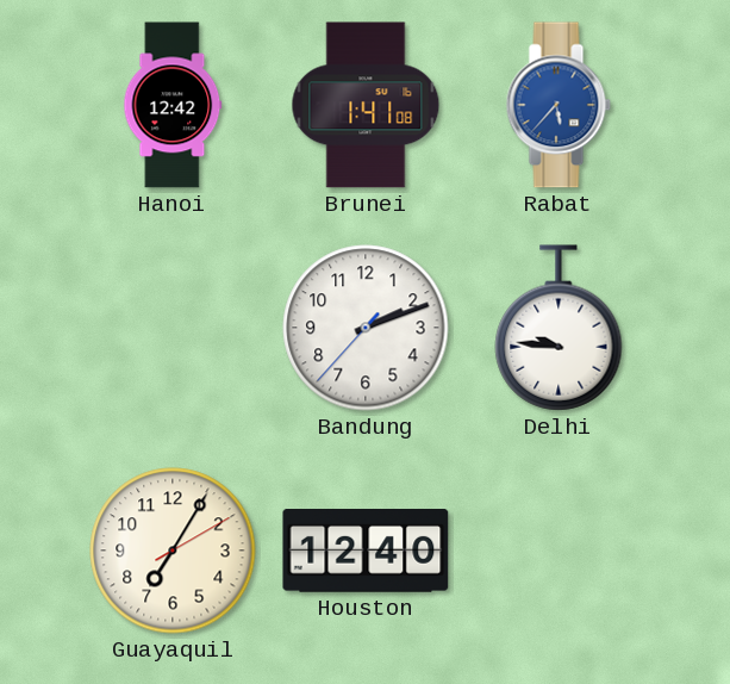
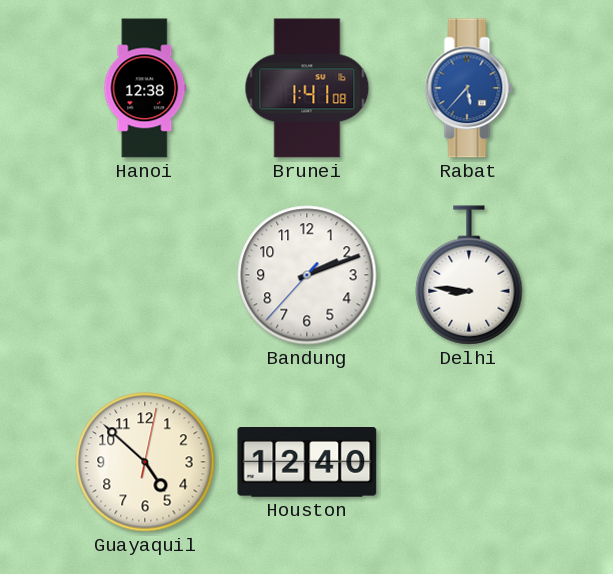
Hanoi: 12:42 -> 12:38 (145, 88)
Delhi: 9:46 -> 8:46 (469, 275)
Guayaquil: 7:05 -> 4:52 (145, 462)
